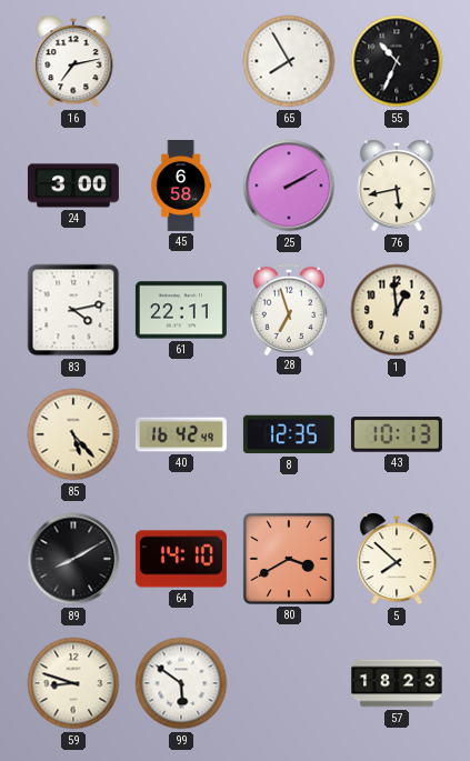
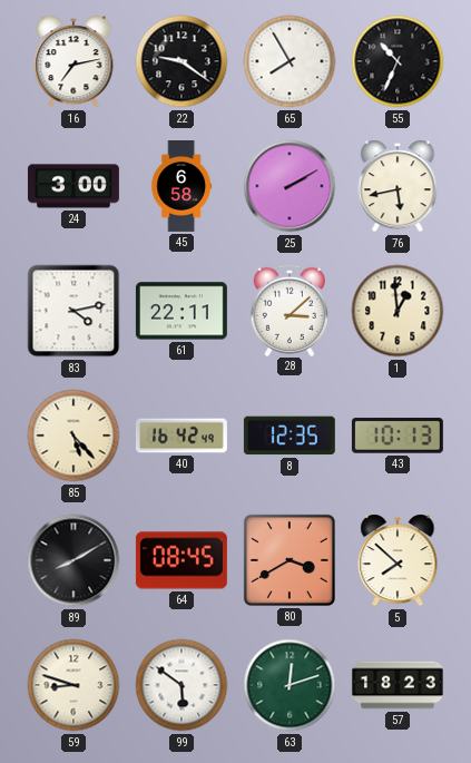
22: none -> 9:21 (181, 61)
28: 6:57 -> 3:08 (288, 310)
64: 14:10 -> 08:45 (181, 560)
63: none -> 12:12 (290, 685)
